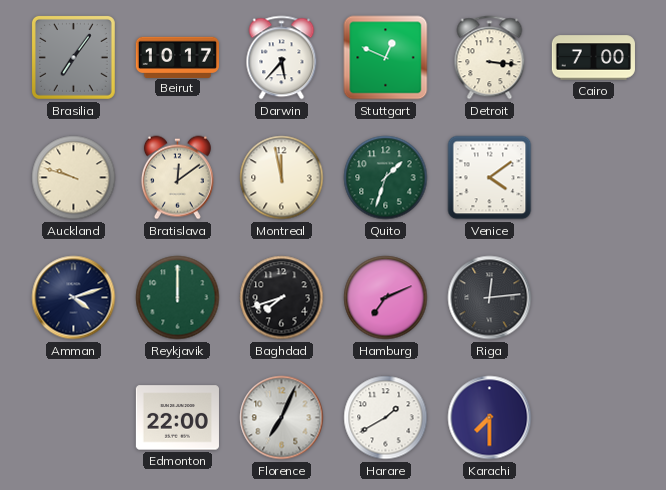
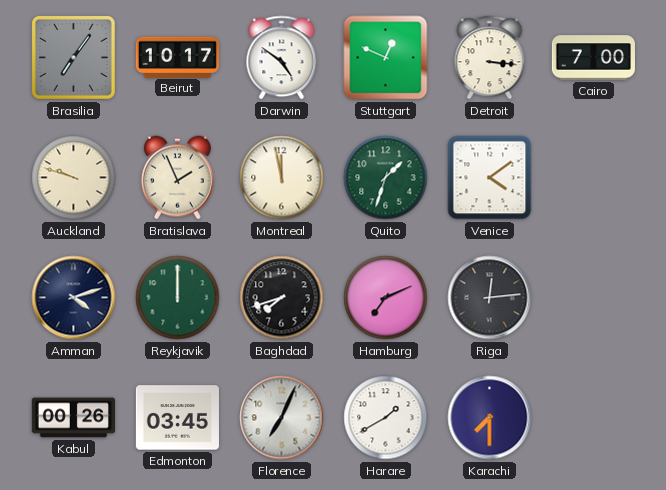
Darwin: 5:37 -> 4:51 (282, 58)
Bratislava: 12:09 -> 1:56 (177, 178)
Kabul: none -> 00:26 (73, 418)
Edmonton: 22:00 -> 03:45 (177, 418)
